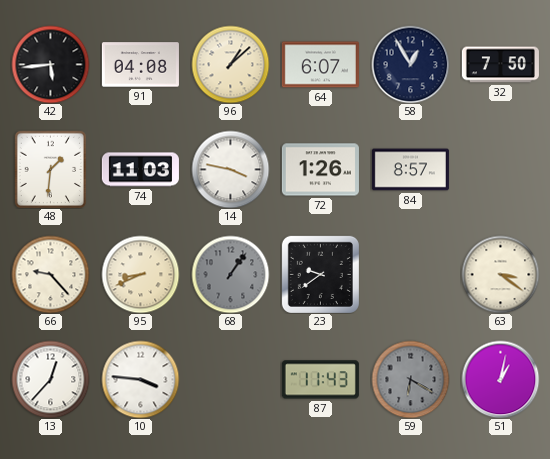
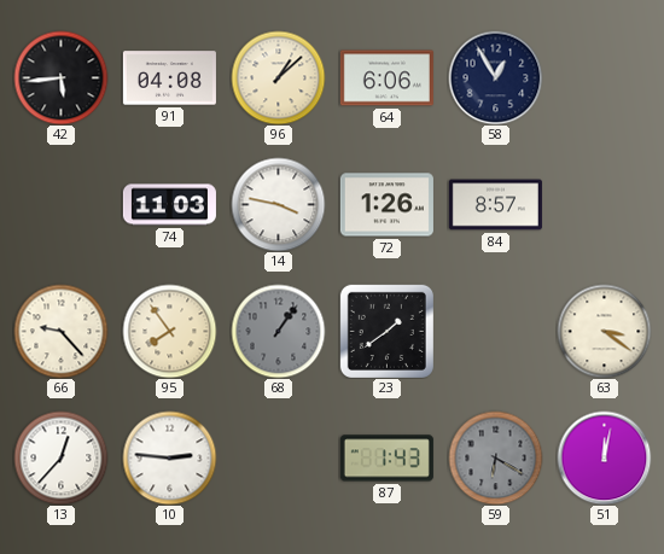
64: 6:07 -> 6:06 (386, 78)
32: 7:50 -> none (500, 65)
48: 1:31 -> none (51, 169)
95: 8:41 -> 7:54 (169, 331)
23: 9:39 -> 1:39 (386, 331)
10: 3:46 -> 2:46 (169, 457)
87: 11:43 -> 1:43 (386, 459)
51: 1:02 -> 12:02 (604, 457)
